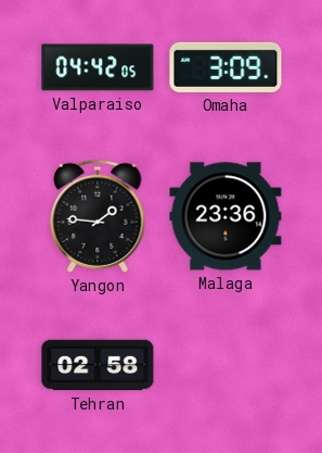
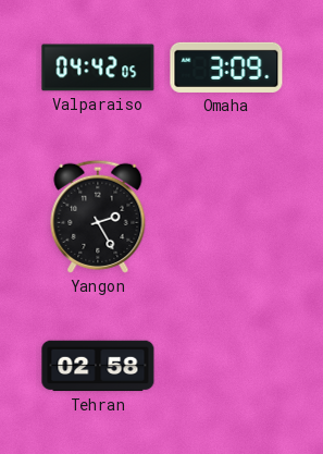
Yangon: 1:46 -> 2:25 (98, 217)
Malaga: 23:36 -> none (226, 216)
